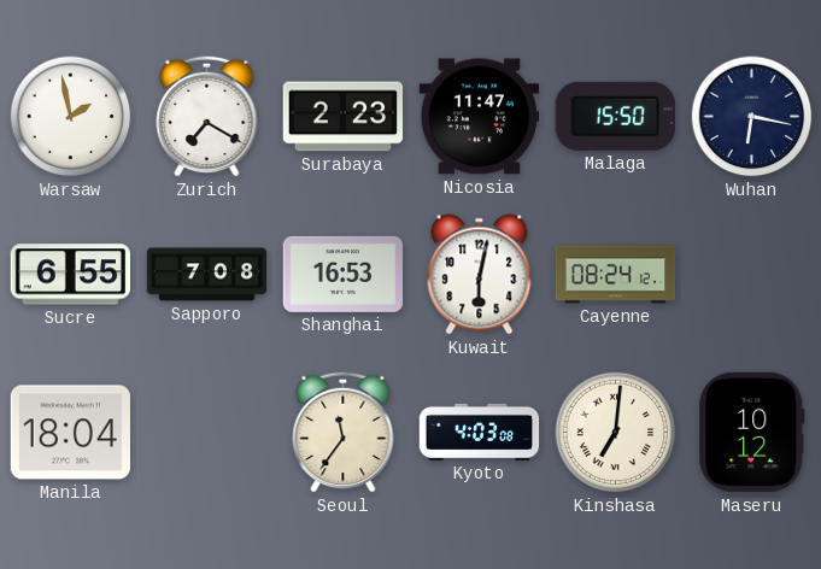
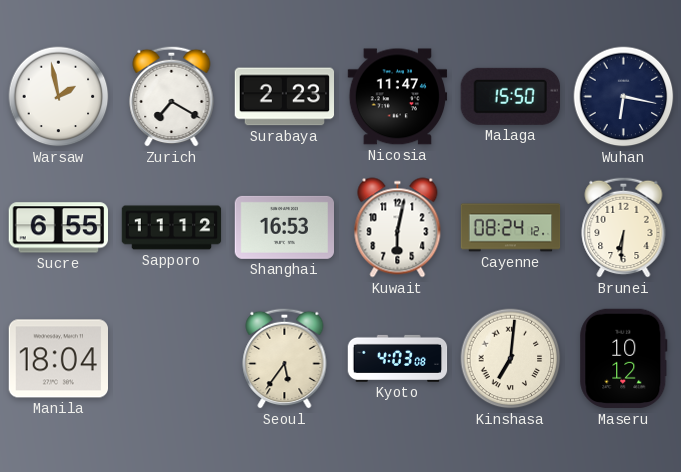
Sapporo: 7:08 -> 11:12 (172, 228)
Brunei: none -> 6:31 (624, 227)
Seoul: 11:36 -> 5:36 (285, 358)
